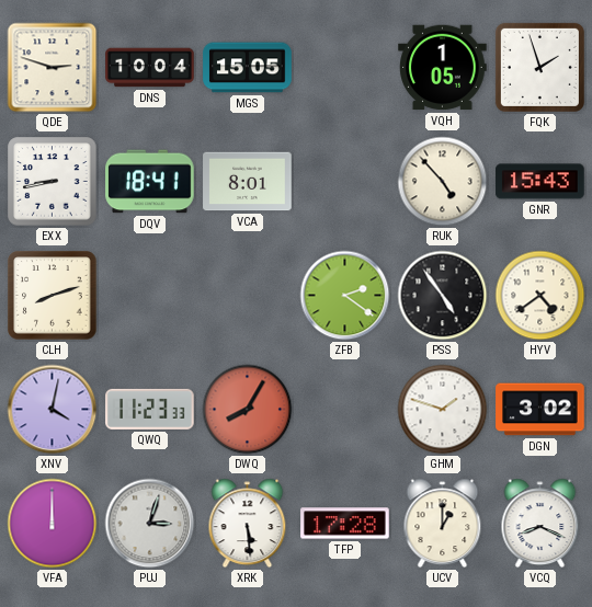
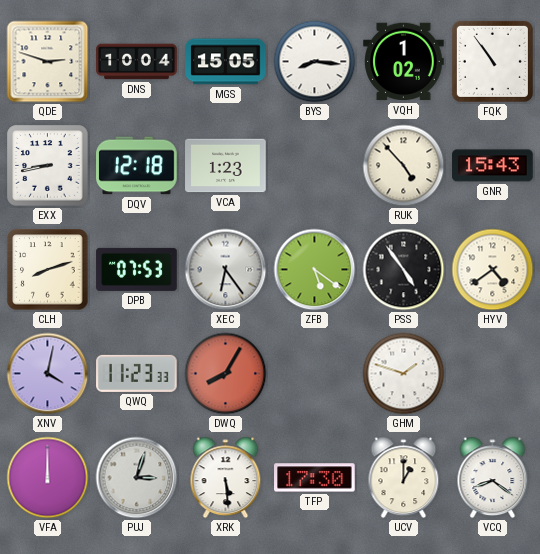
BYS: none -> 8:16 (315, 62)
VQH: 1:05 -> 1:02 (404, 62)
FQK: 1:57 -> 10:54 (492, 61)
DQV: 18:41 -> 12:18 (137, 166)
VCA: 8:01 -> 1:23 (226, 166)
DPB: none -> 07:53 (137, 269)
XEC: none -> 6:24 (226, 270)
ZFB: 2:21 -> 5:21 (315, 270)
DGN: 3:02 -> none (540, 410)
TFP: 17:28 -> 17:30 (315, 478)
VCQ: 8:19 -> 8:21 (493, 478)
